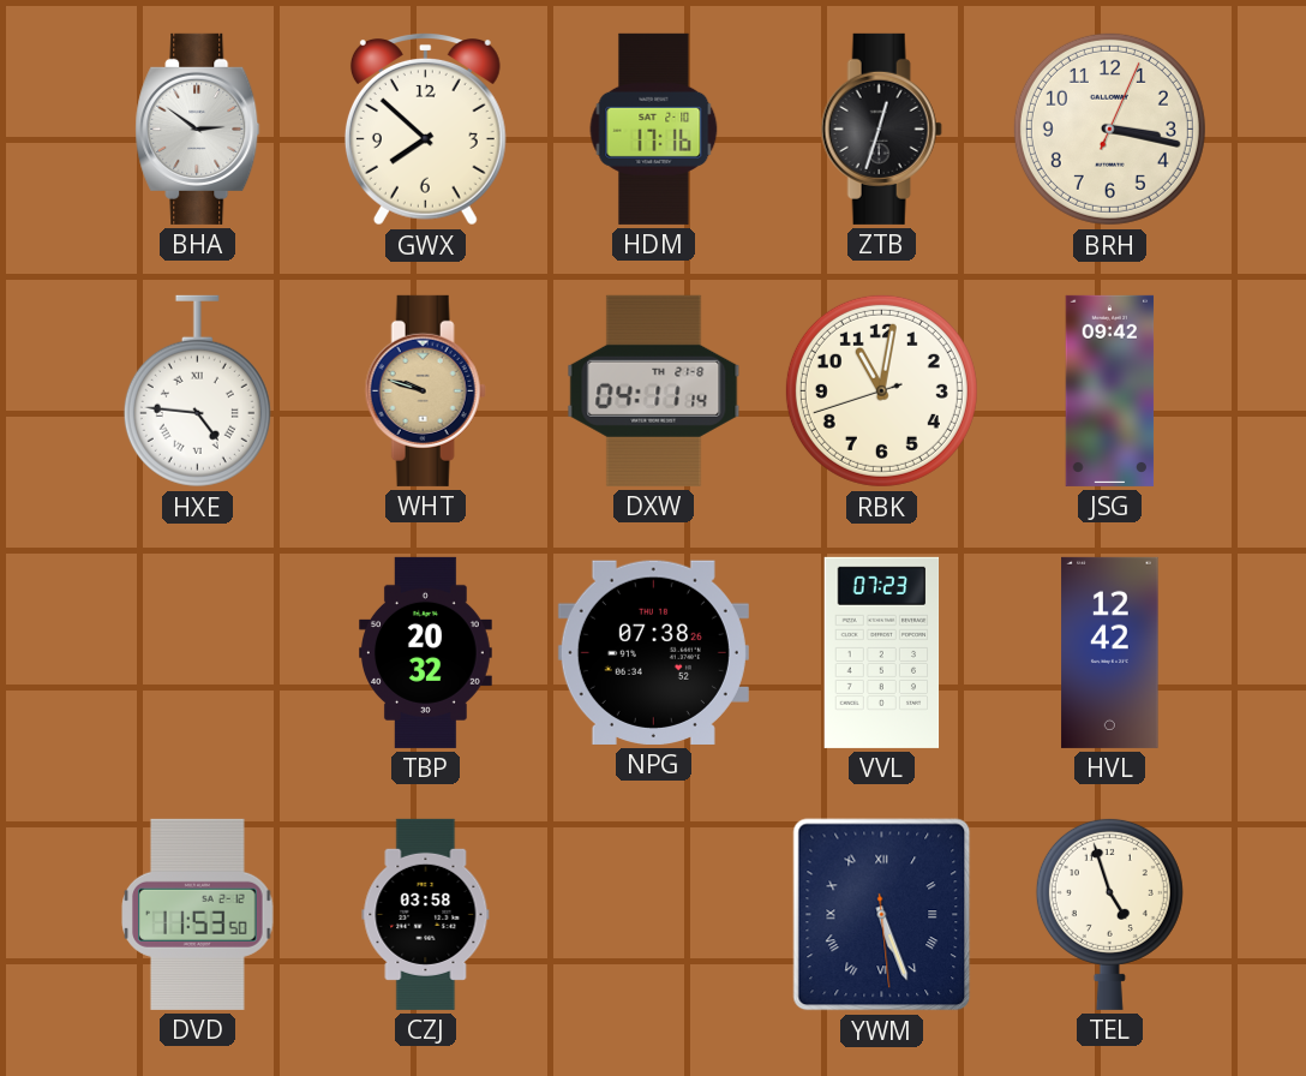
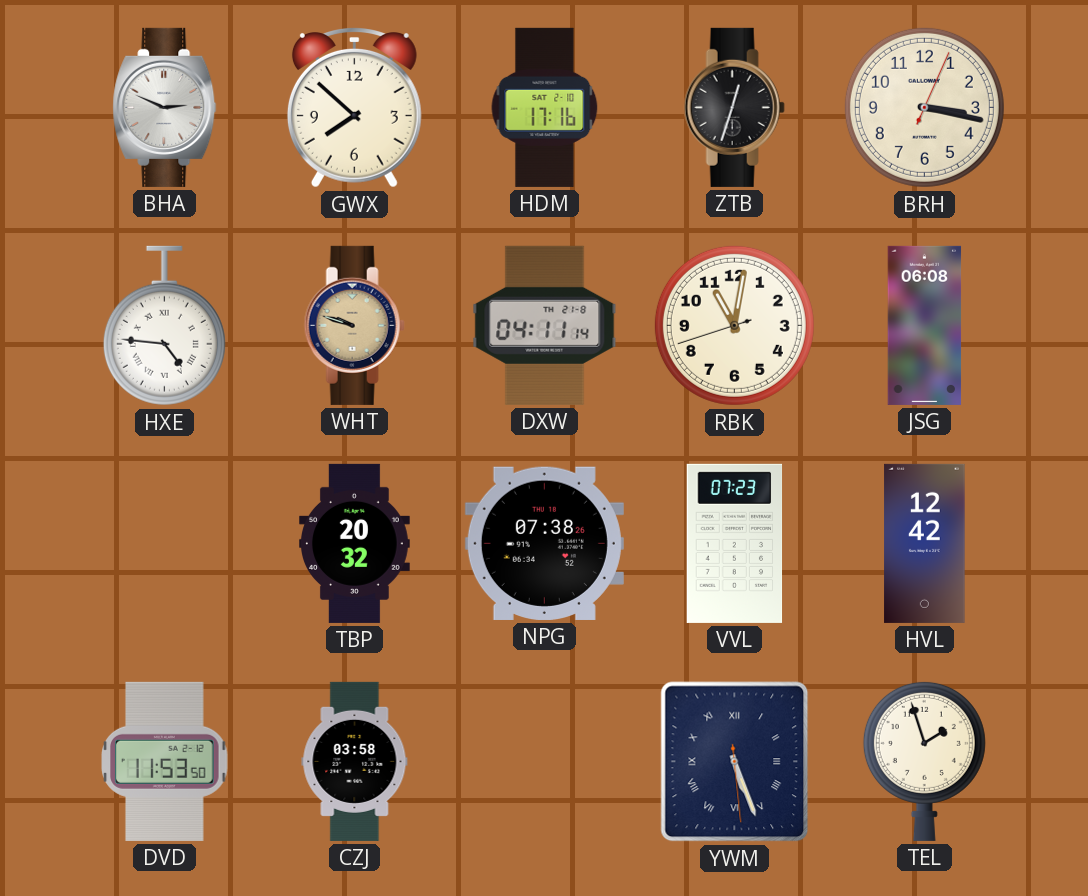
BHA: 2:51 -> 2:49 (165, 107)
JSG: 09:42 -> 06:08 (925, 325)
TEL: 4:57 -> 1:57 (924, 761)
